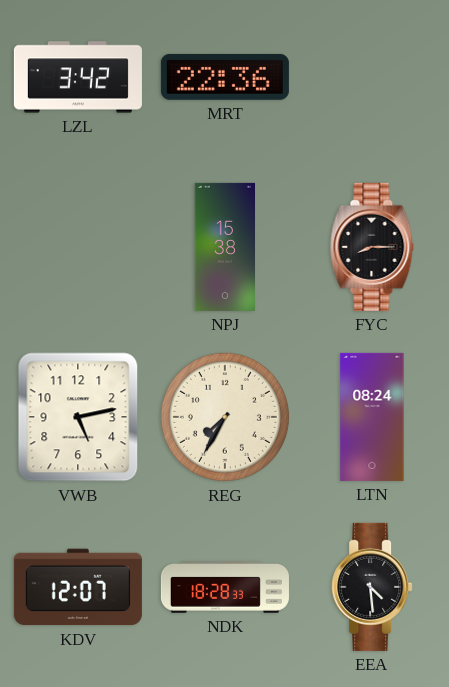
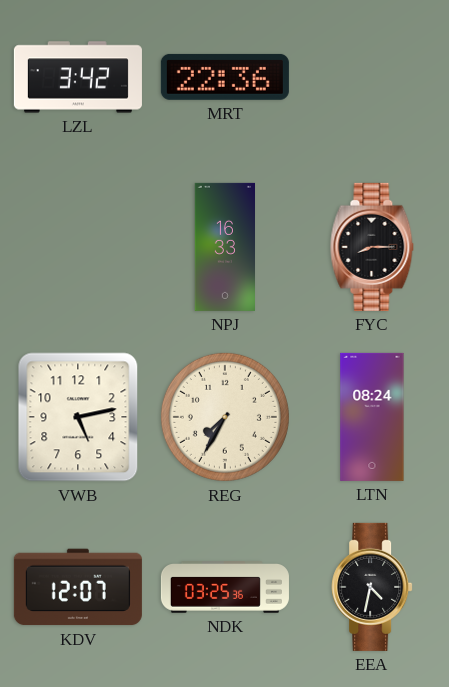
NPJ: 15:38 -> 16:33 (224, 247)
NDK: 18:28 -> 03:25 (225, 587)
EEA: 4:29 -> 4:32 (372, 587)
